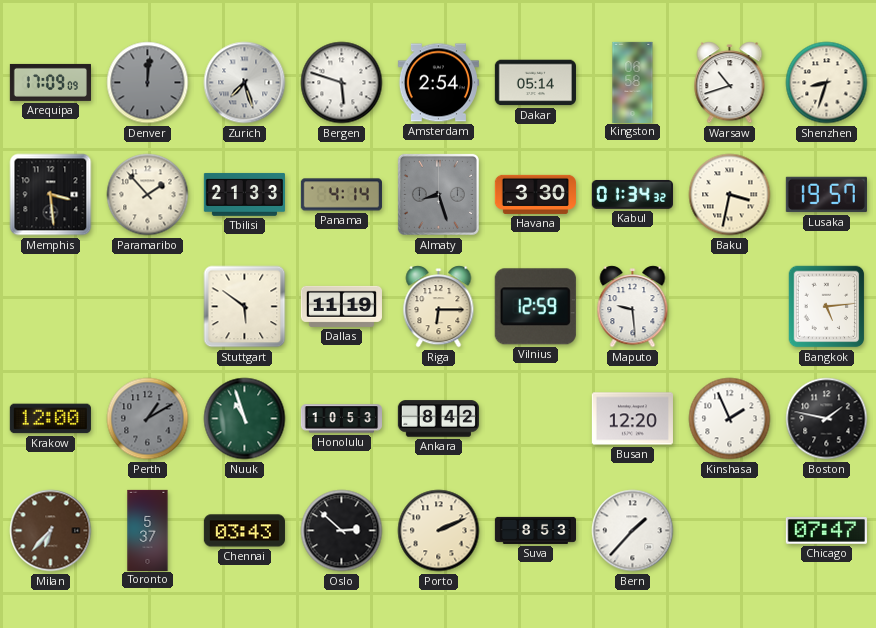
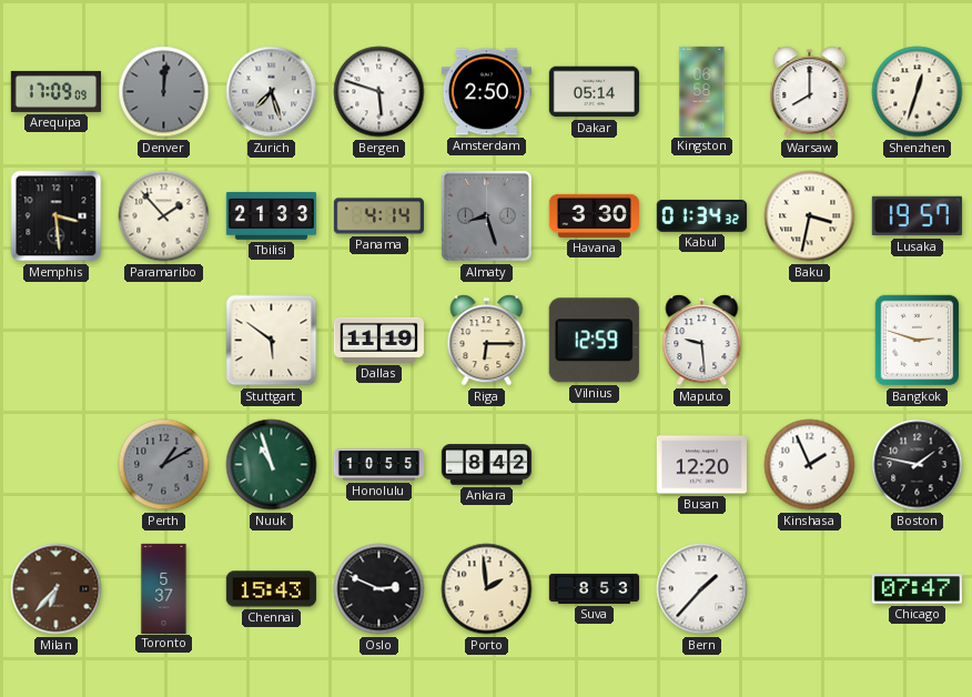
Amsterdam: 2:54 -> 2:50 (486, 92)
Warsaw: 10:42 -> 8:00 (810, 92)
Shenzhen: 8:33 -> 12:33 (918, 92)
Bangkok: 5:14 -> 2:48 (918, 341)
Krakow: 12:00 -> none (50, 419)
Honolulu: 10:53 -> 10:55 (378, 465)
Chennai: 03:43 -> 15:43 (271, 589)
Oslo: 2:52 -> 2:49 (379, 589)
Porto: 2:11 -> 1:59 (487, 589)
